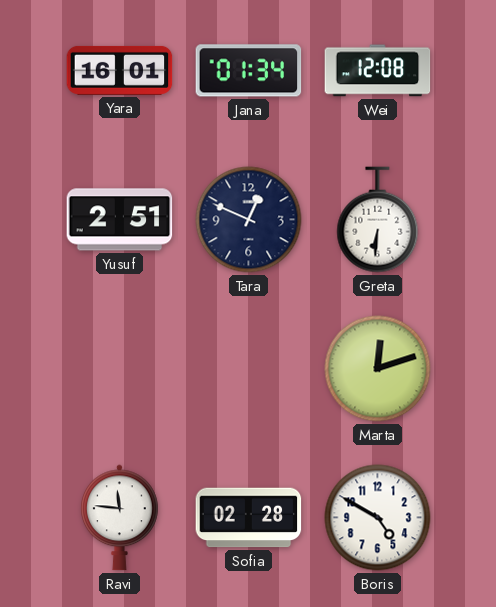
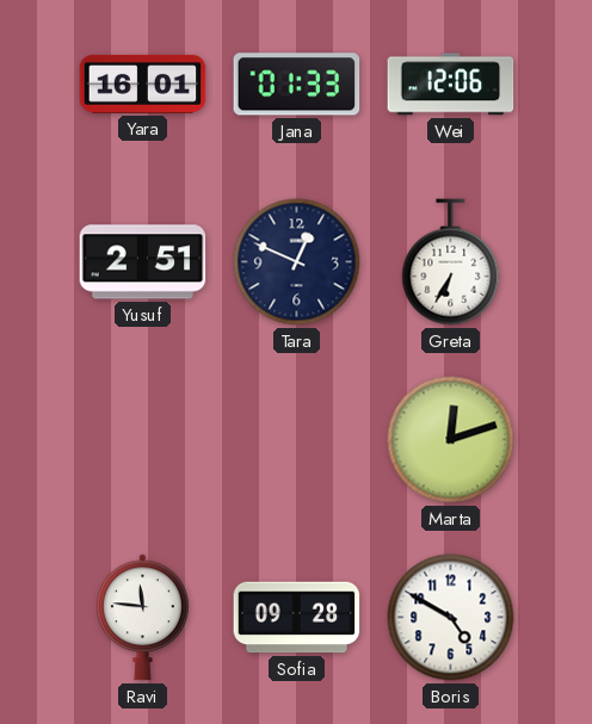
Jana: 01:34 -> 01:33 (297, 85)
Wei: 12:08 -> 12:06 (451, 85)
Greta: 6:31 -> 6:35 (451, 262)
Sofia: 02:28 -> 09:28 (297, 618)
